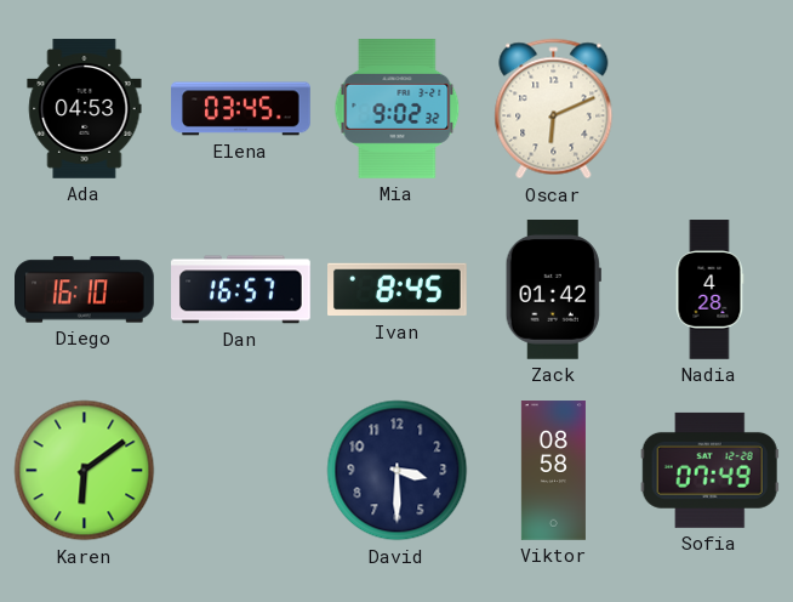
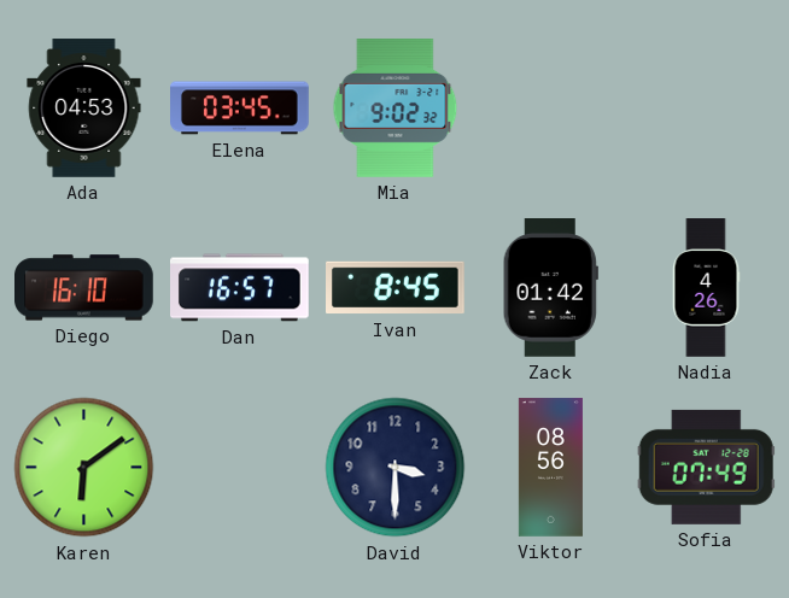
Oscar: 6:11 -> none (554, 109)
Nadia: 4:28 -> 4:26 (706, 288)
Viktor: 08:58 -> 08:56 (550, 468)
